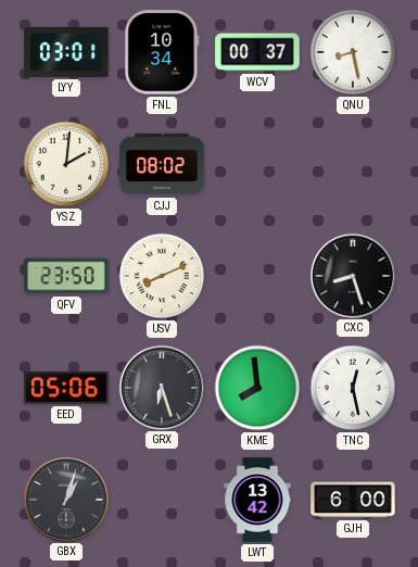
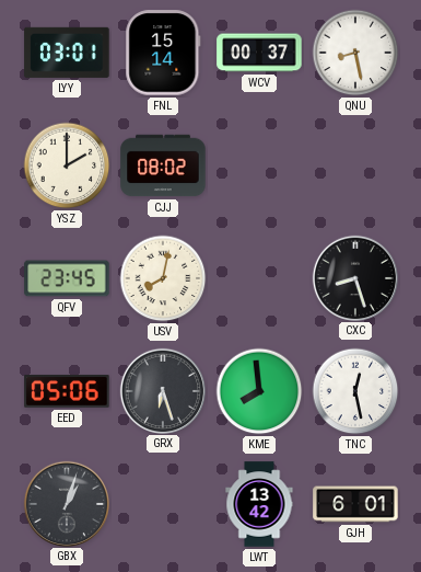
FNL: 10:34 -> 15:14 (163, 53)
YSZ: 2:01 -> 2:00 (67, 165)
QFV: 23:50 -> 23:45 (67, 278)
USV: 8:11 -> 8:02 (163, 278)
GJH: 6:00 -> 6:01 (355, 504)
